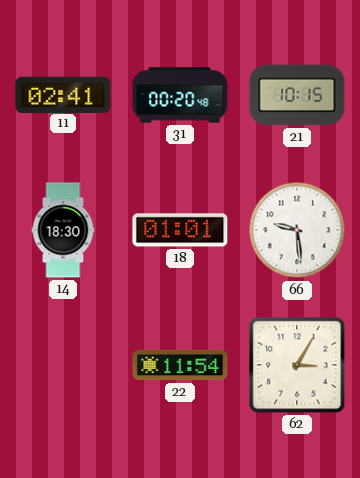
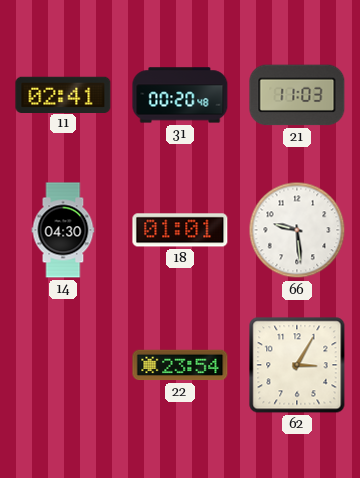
21: 10:15 -> 11:03 (297, 95)
14: 18:30 -> 04:30 (63, 230)
22: 11:54 -> 23:54 (180, 365)
